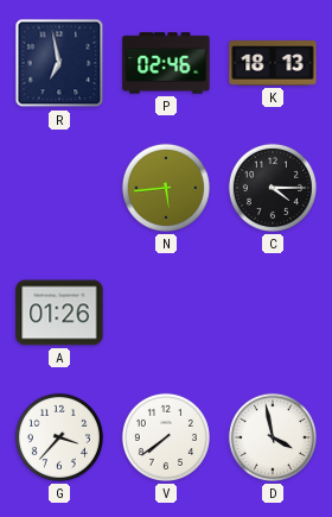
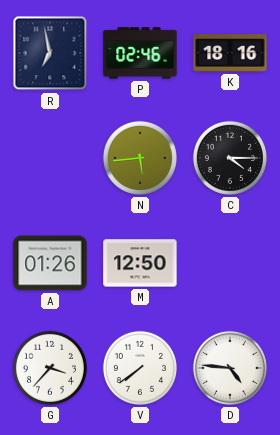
K: 18:13 -> 18:16 (230, 53)
M: none -> 12:50 (140, 263)
D: 3:58 -> 4:46 (230, 368)
